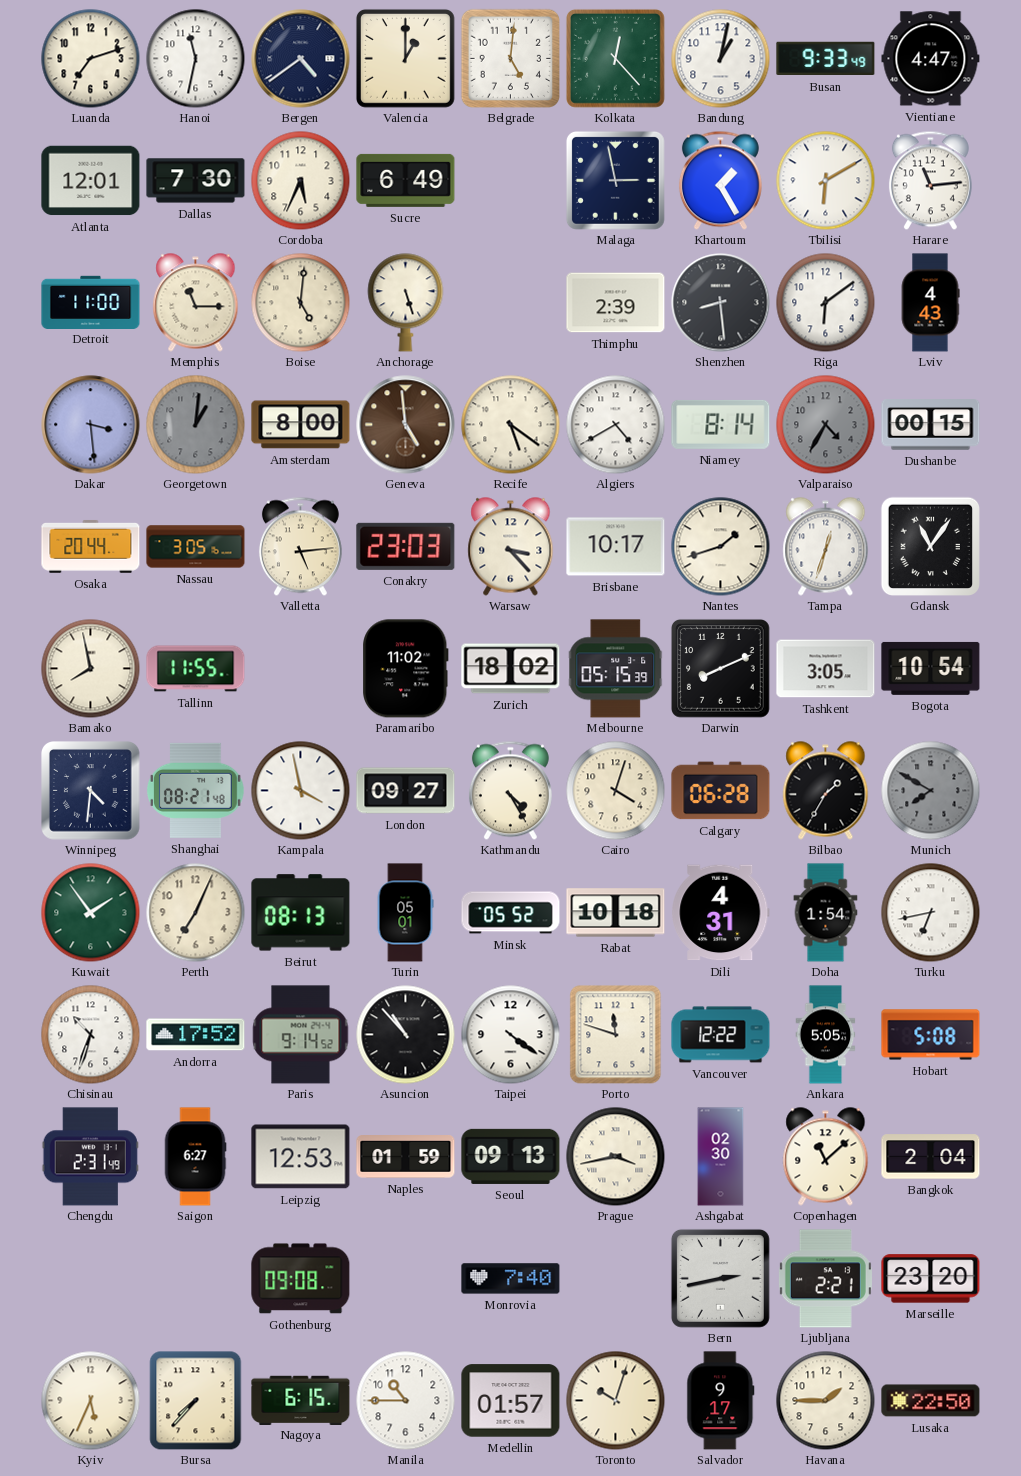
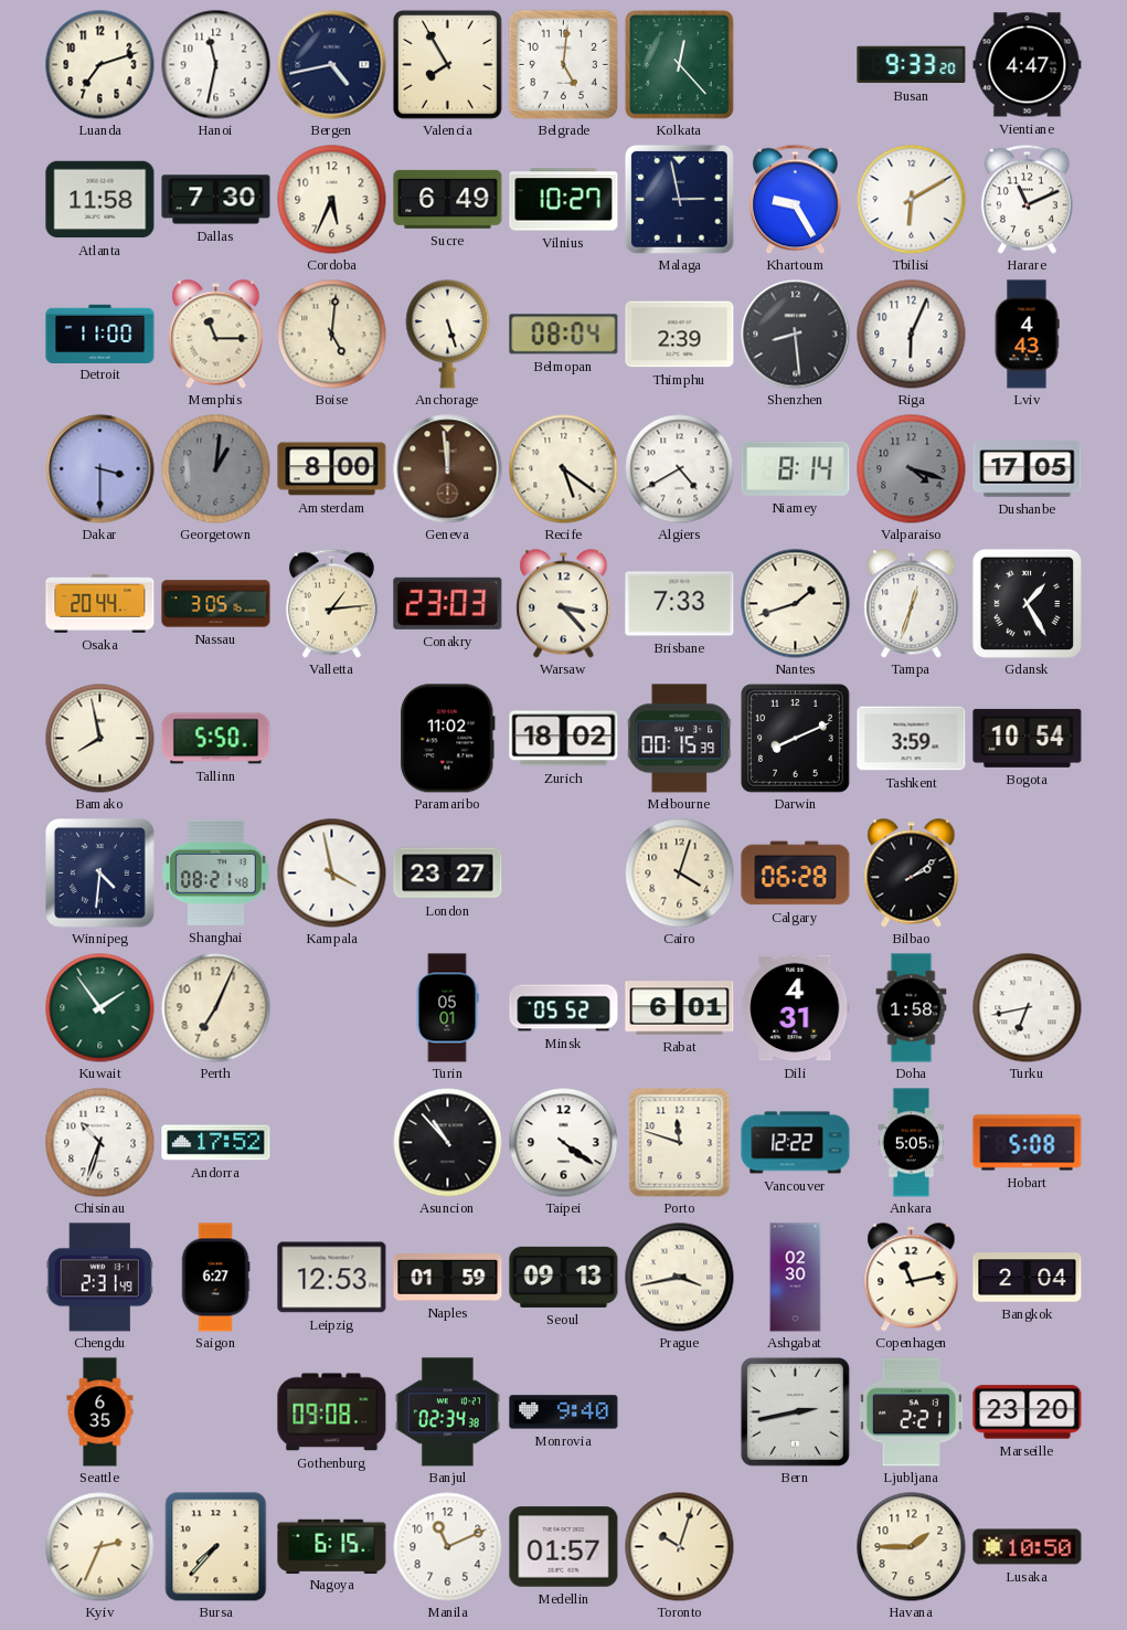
Bergen: 4:39 -> 4:43 (332, 65)
Valencia: 1:00 -> 7:55 (448, 65)
Bandung: 1:02 -> none (721, 59)
Busan: 9:33:49 -> 9:33:20 (912, 65)
Atlanta: 12:01 -> 11:58 (100, 200)
Vilnius: none -> 10:27 (564, 200)
Khartoum: 1:25 -> 9:25 (795, 199)
Harare: 11:14 -> 11:11 (1027, 199)
Belmopan: none -> 08:04 (564, 335)
Riga: 6:09 -> 6:04 (912, 335)
Dakar: 3:29 -> 3:30 (100, 469)
Geneva: 4:59 -> 11:59 (448, 469)
Valparaiso: 4:35 -> 4:18 (912, 469)
Dushanbe: 00:15 -> 17:05 (1028, 469)
Valletta: 5:14 -> 1:14 (331, 603)
Brisbane: 10:17 -> 7:33 (680, 604)
Gdansk: 11:06 -> 1:25 (1027, 603)
Tallinn: 11:55 -> 5:50 (216, 739)
Melbourne: 05:15 -> 00:15 (680, 739)
Tashkent: 3:05 -> 3:59 (912, 739)
London: 09:27 -> 23:27 (448, 874)
Kathmandu: 4:25 -> none (510, 790)
Bilbao: 1:35 -> 2:09 (912, 874)
Munich: 7:50 -> none (931, 791)
Beirut: 08:13 -> none (301, 913)
Rabat: 10:18 -> 6:01 (680, 1008)
Doha: 1:54 -> 1:58 (912, 1008)
Paris: 9:14 -> none (301, 1035)
Copenhagen: 11:08 -> 11:13 (912, 1278)
Seattle: none -> 6:35 (100, 1412)
Banjul: none -> 02:34 (447, 1412)
Monrovia: 7:40 -> 9:40 (564, 1412)
Kyiv: 5:34 -> 2:34 (100, 1547)
Manila: 10:45 -> 11:11 (448, 1547)
Salvador: 9:17 -> none (721, 1401)
Lusaka: 22:50 -> 10:50 (1028, 1547)
